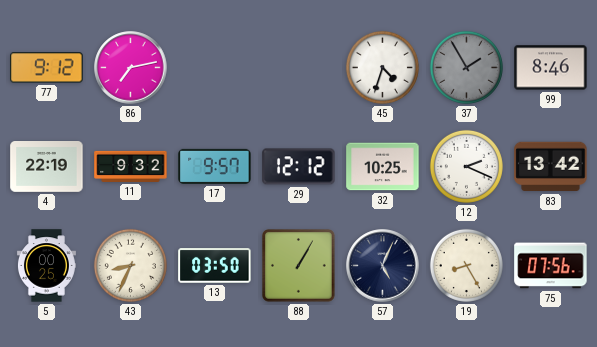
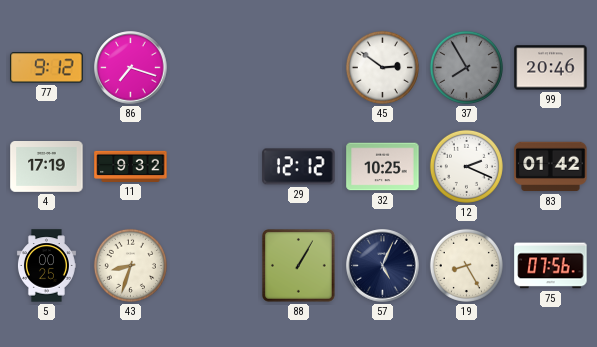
86: 7:13 -> 7:18 (131, 68)
45: 4:33 -> 2:51 (382, 67)
37: 1:55 -> 7:55 (466, 67)
99: 8:46 -> 20:46 (551, 68)
4: 22:19 -> 17:19 (47, 167)
17: 9:57 -> none (215, 166)
83: 13:42 -> 01:42 (551, 167)
43: 8:34 -> 8:33 (130, 265)
13: 03:50 -> none (215, 266)
